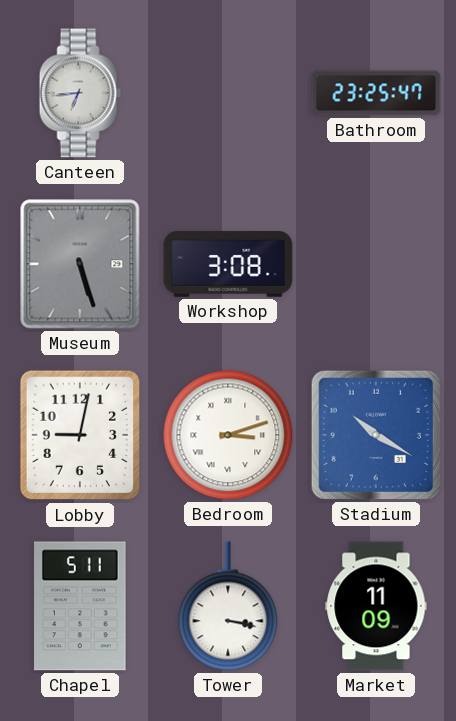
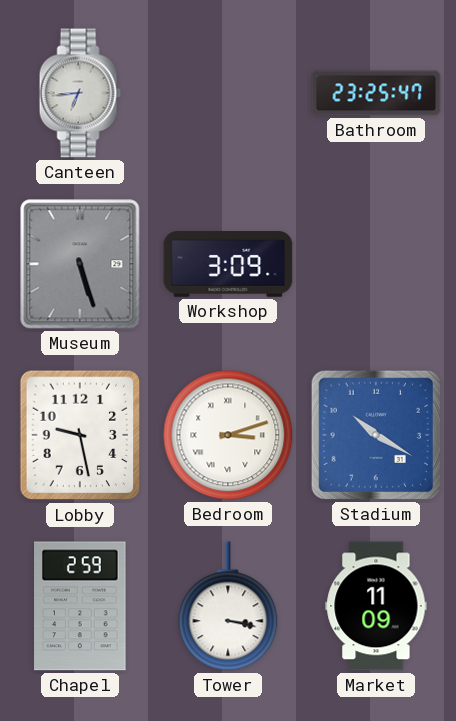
Workshop: 3:08 -> 3:09 (228, 264)
Lobby: 9:02 -> 9:28 (80, 435)
Chapel: 5:11 -> 2:59 (80, 606)
